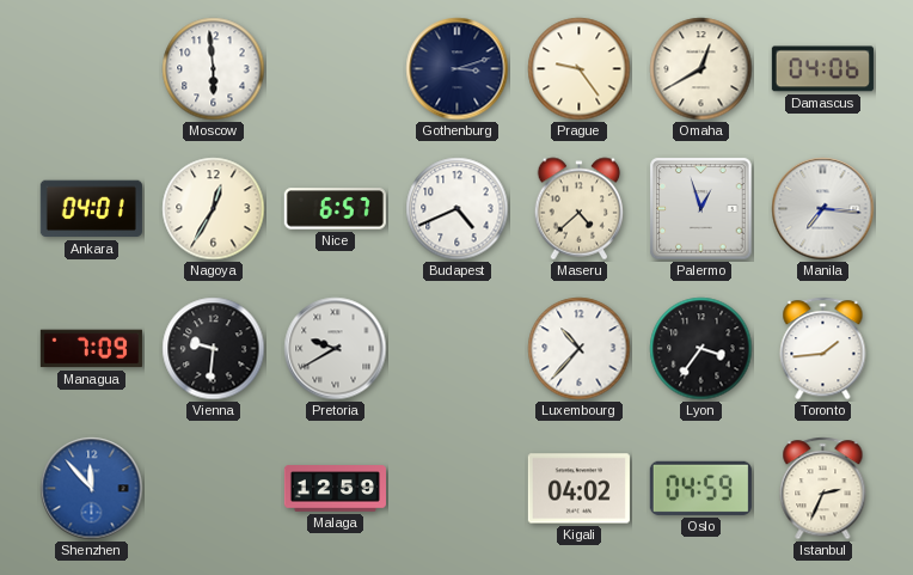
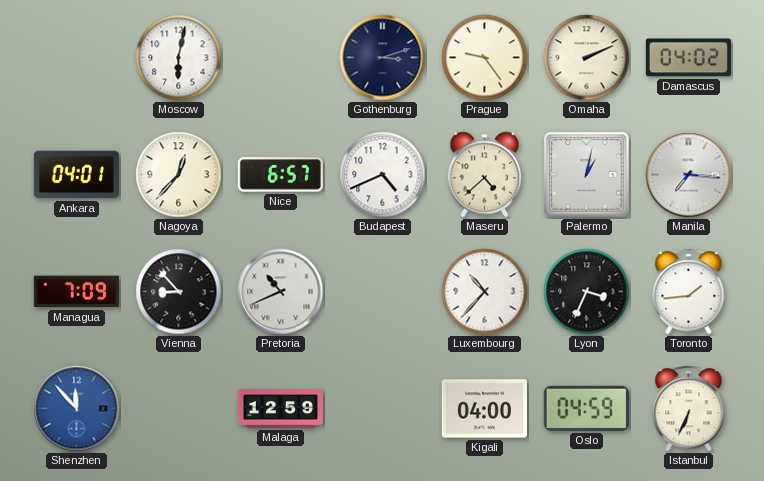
Moscow: 5:59 -> 6:02 (179, 58)
Omaha: 12:40 -> 2:11 (587, 58)
Damascus: 04:06 -> 04:02 (688, 58)
Nagoya: 12:35 -> 12:37 (179, 175)
Palermo: 12:57 -> 1:02 (587, 175)
Vienna: 9:31 -> 8:53 (179, 292)
Pretoria: 9:40 -> 10:41 (281, 292)
Lyon: 3:36 -> 3:34 (587, 292)
Kigali: 04:02 -> 04:00 (484, 409)
Istanbul: 2:34 -> 6:34 (689, 409)
